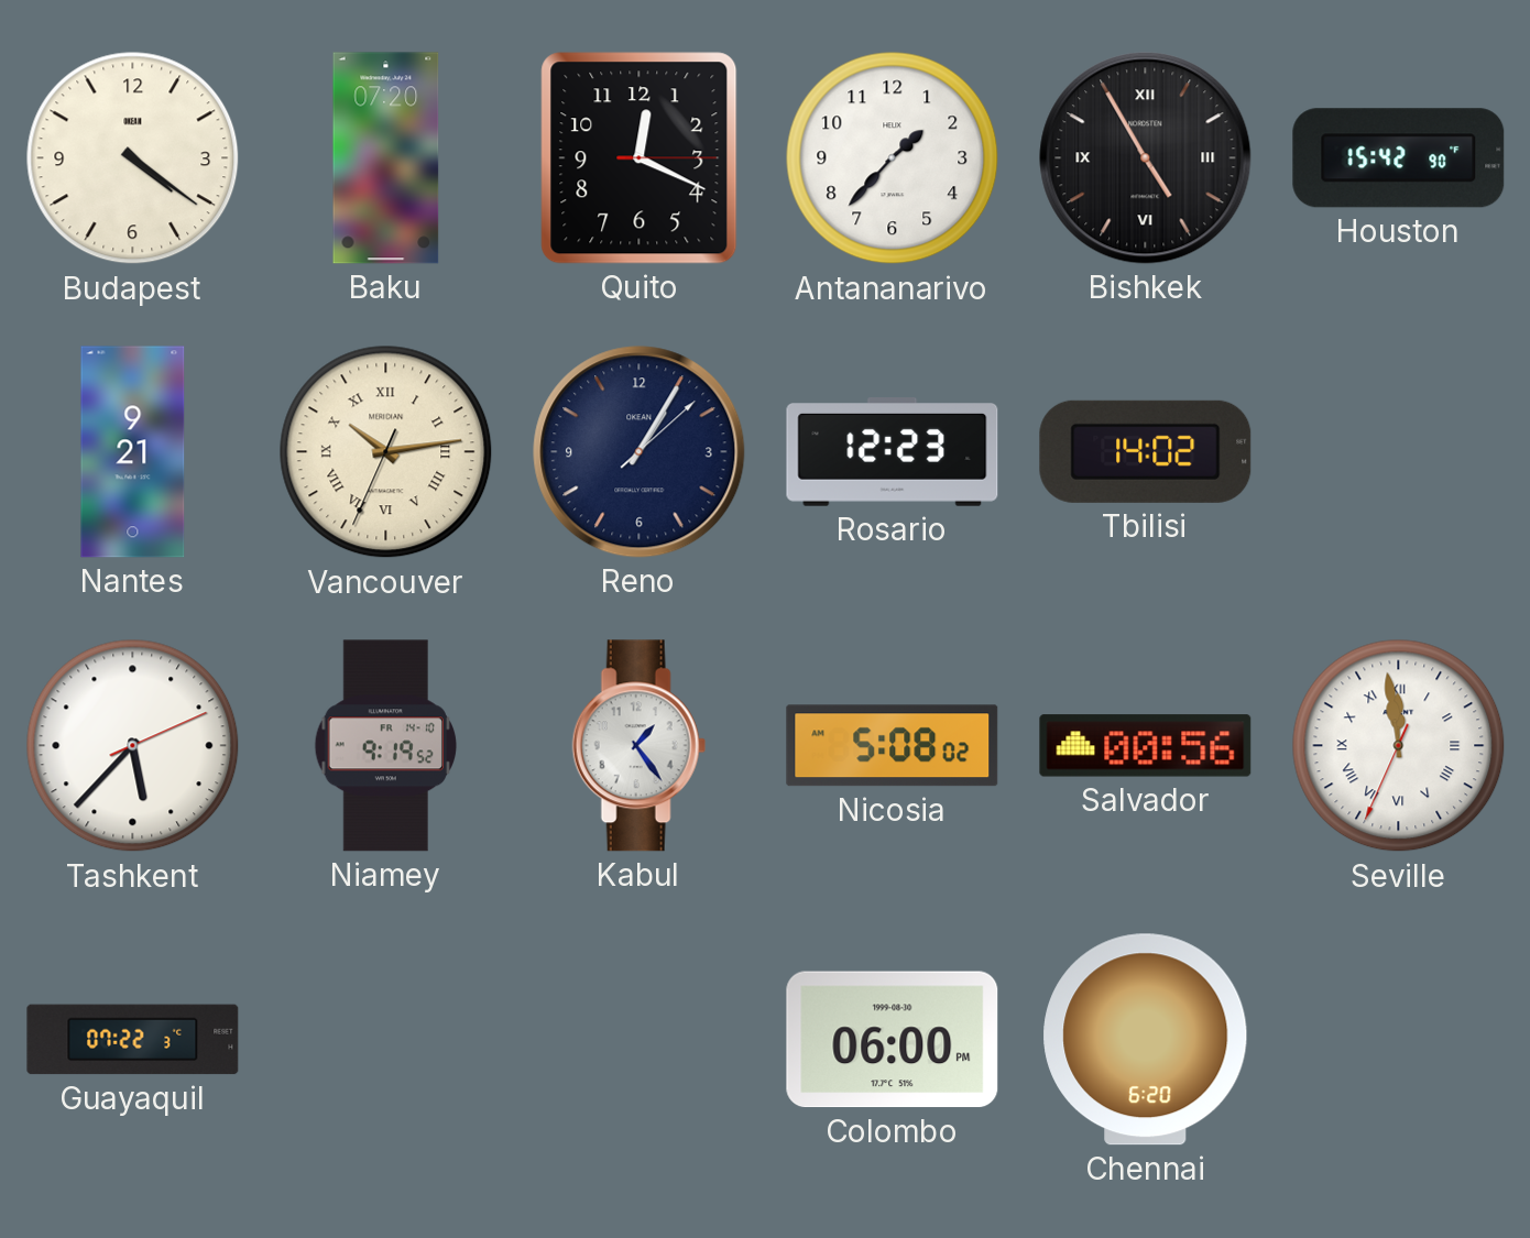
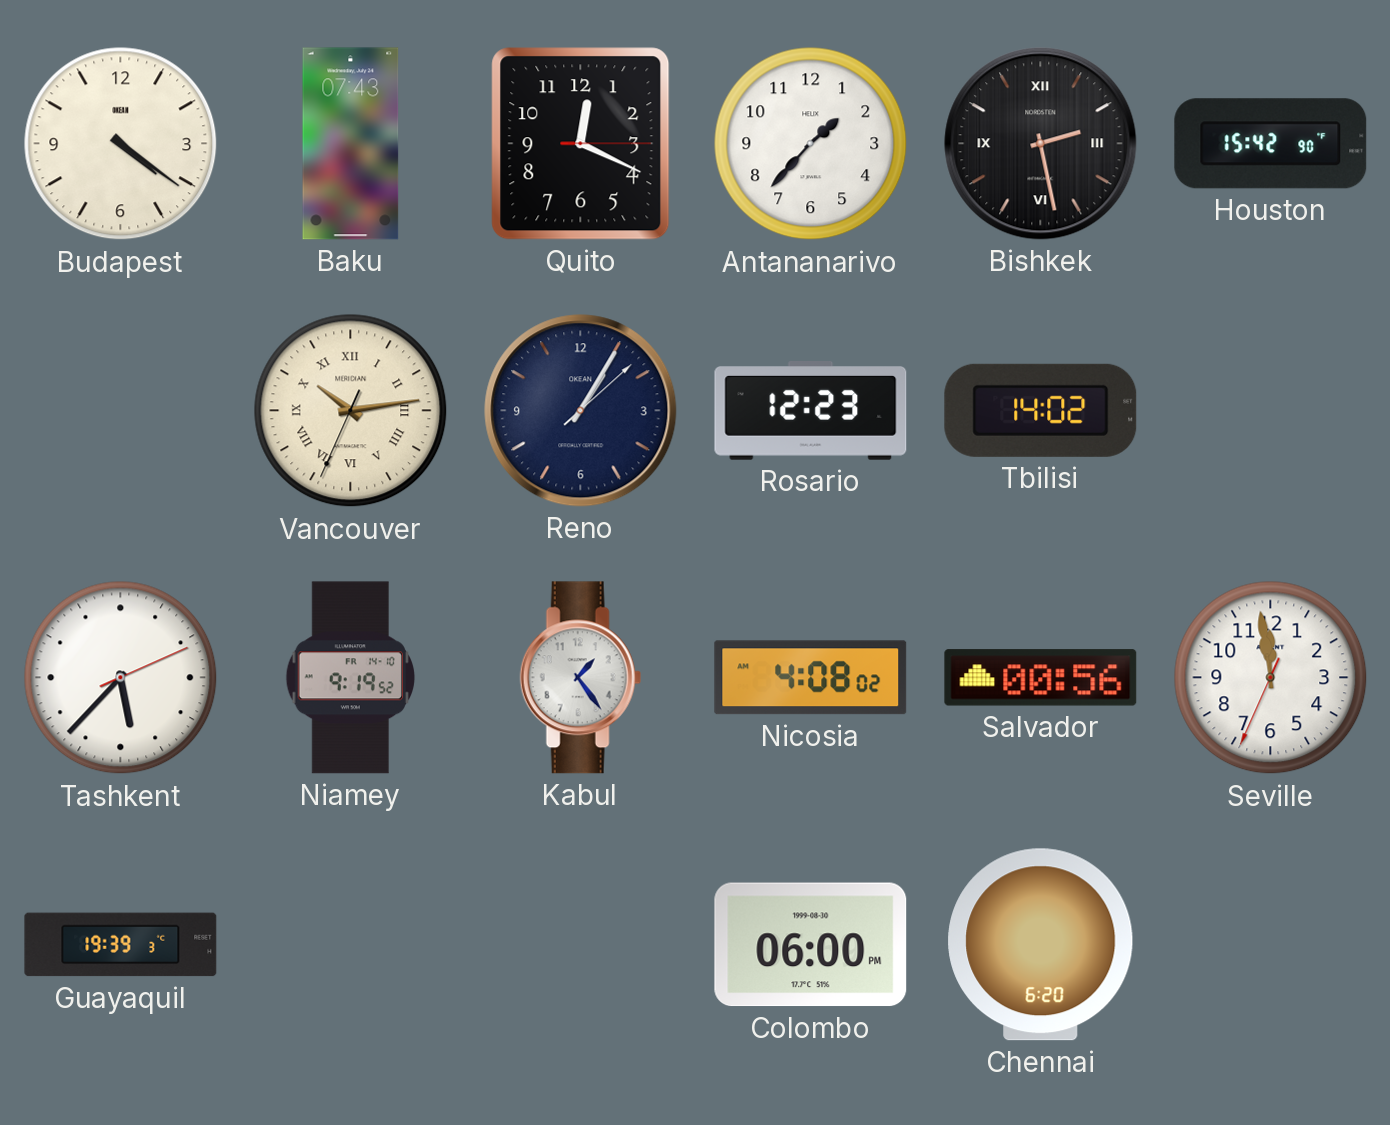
Baku: 07:20 -> 07:43 (351, 144)
Bishkek: 4:55 -> 2:28 (1041, 144)
Nantes: 9:21 -> none (133, 452)
Nicosia: 5:08 -> 4:08 (811, 678)
Seville numerals: Roman -> Arabic (1271, 678)
Guayaquil: 07:22 -> 19:39 (121, 945)
